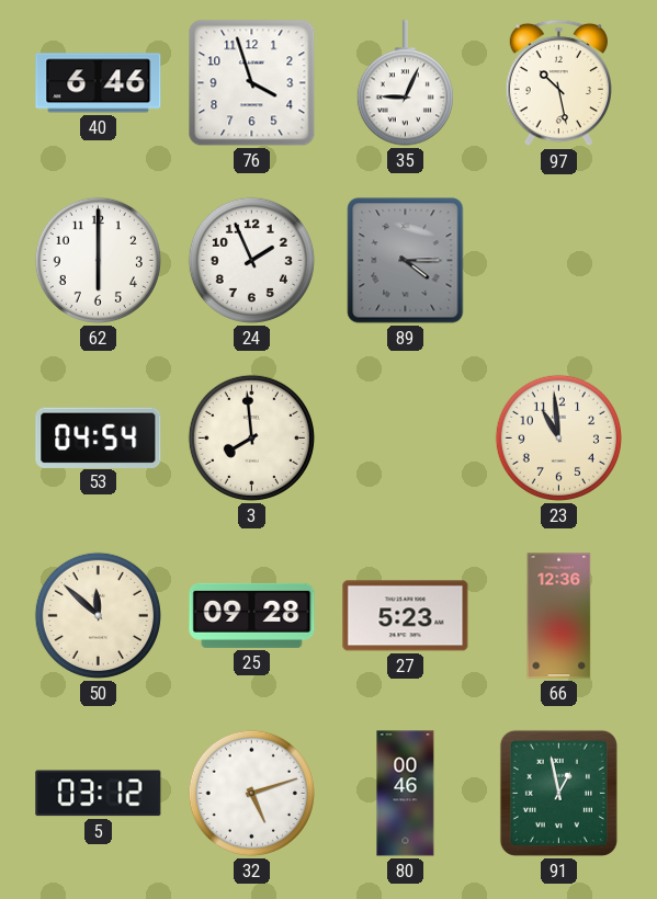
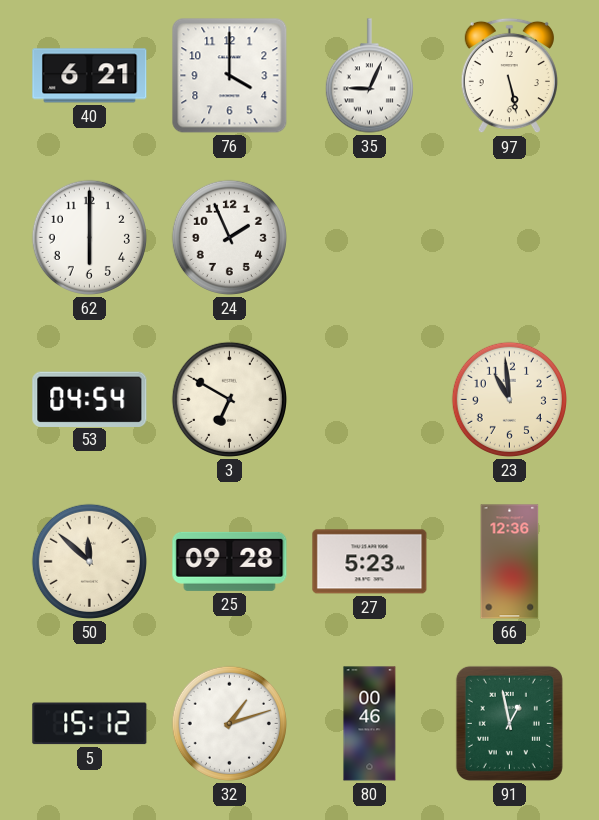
40: 6:46 -> 6:21 (90, 76)
76: 3:57 -> 4:00 (230, 76)
97: 10:28 -> 5:28 (509, 76)
89: 4:15 -> none (406, 261)
3: 7:59 -> 6:50 (229, 399)
5: 03:12 -> 15:12 (90, 724)
32: 5:12 -> 1:12 (229, 723)
